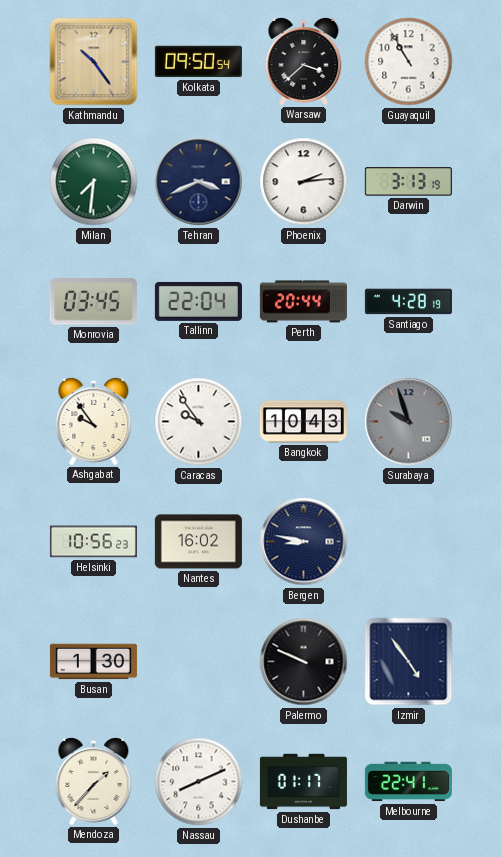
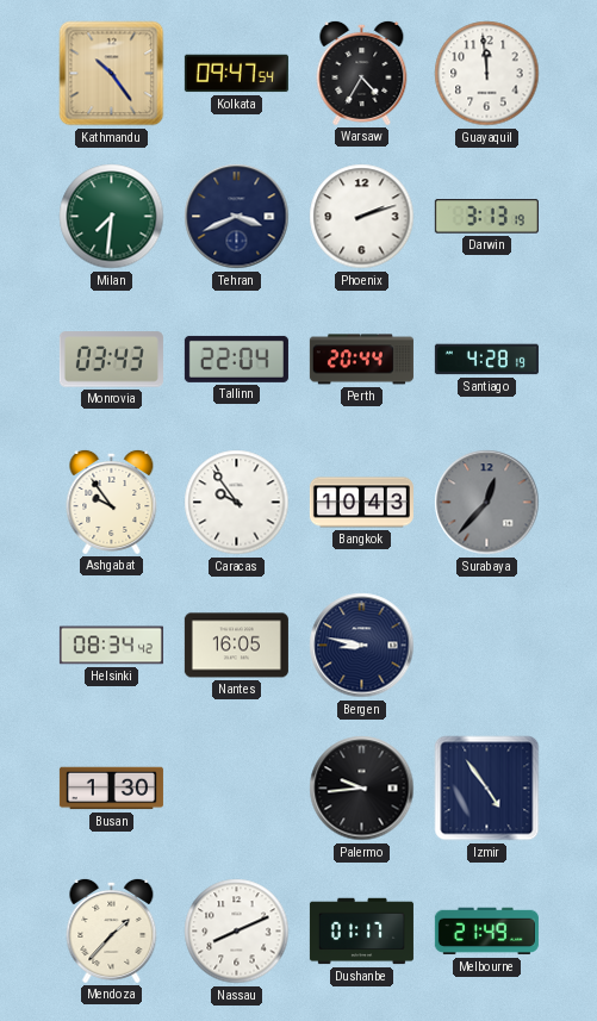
Kolkata: 09:50 -> 09:47 (236, 74)
Warsaw: 3:38 -> 4:35 (362, 73)
Guayaquil: 10:55 -> 11:59 (487, 74)
Phoenix: 2:14 -> 2:12 (362, 217)
Monrovia: 03:45 -> 03:43 (111, 360)
Surabaya: 9:57 -> 12:37 (487, 503)
Helsinki: 10:56 -> 08:34 (111, 646)
Nantes: 16:02 -> 16:05 (236, 646)
Palermo: 9:49 -> 9:44 (362, 789)
Melbourne: 22:41 -> 21:49 (486, 932)
